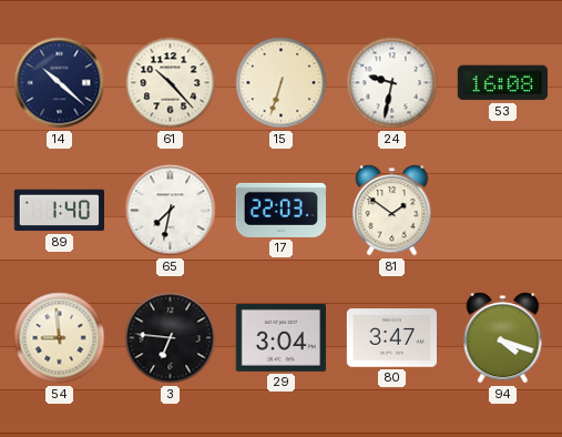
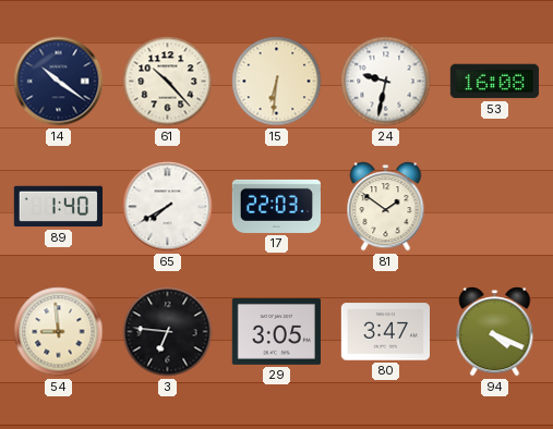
14: 10:22 -> 10:21 (59, 82)
15: 6:33 -> 6:31 (277, 82)
65: 7:32 -> 7:40 (168, 207)
29: 3:04 -> 3:05 (276, 331)
94: 4:18 -> 4:19 (495, 332)
